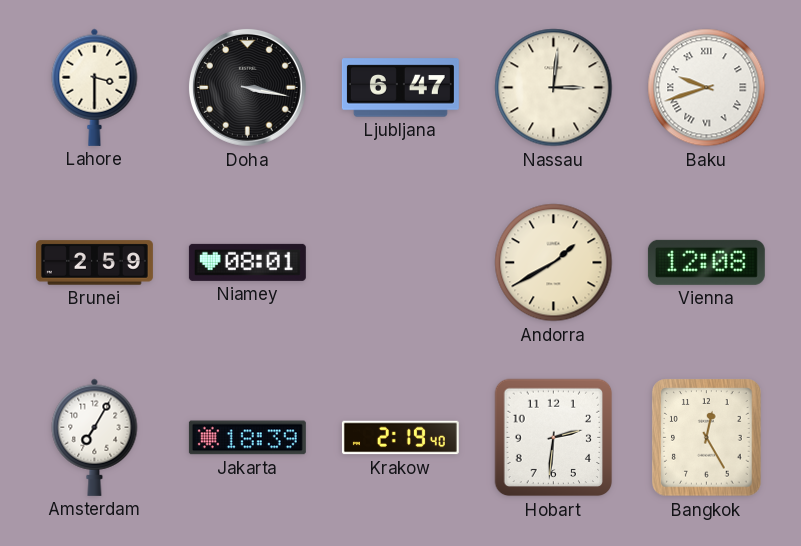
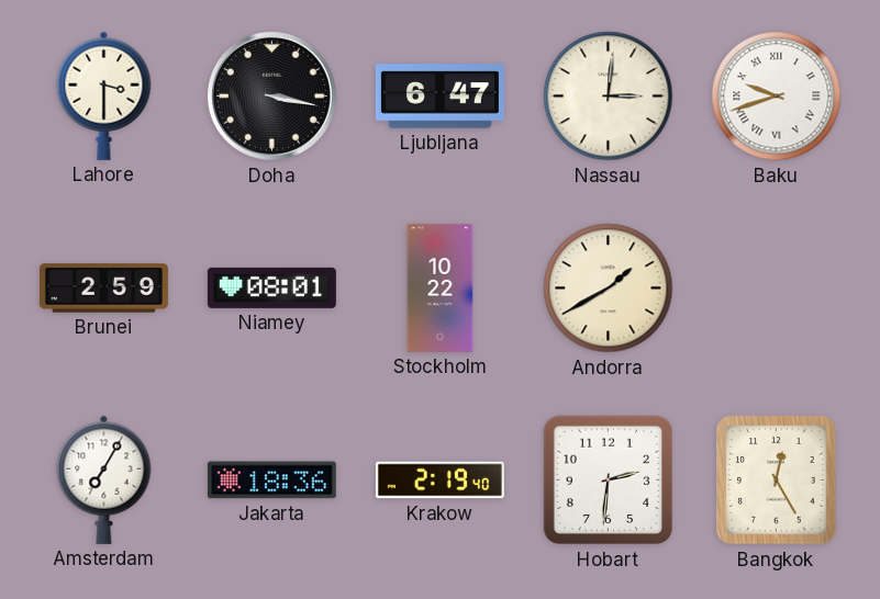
Stockholm: none -> 10:22 (441, 287)
Vienna: 12:08 -> none (706, 262)
Jakarta: 18:39 -> 18:36 (271, 481)
